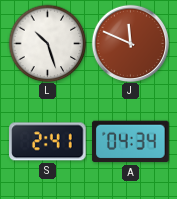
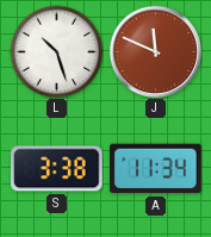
S: 2:41 -> 3:38 (57, 169)
A: 04:34 -> 11:34 (156, 169)
